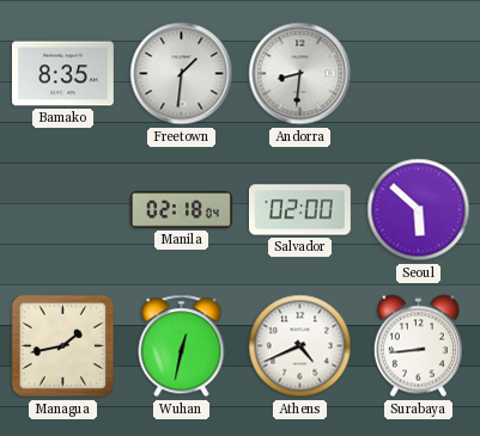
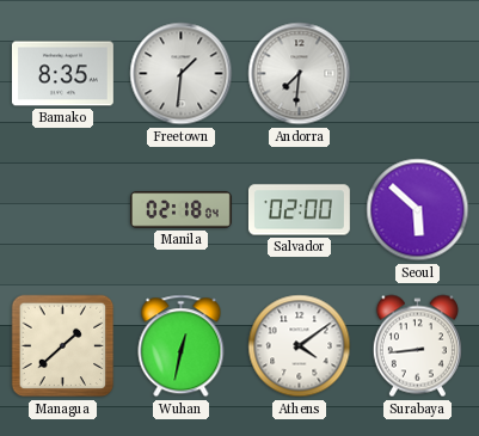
Andorra: 8:31 -> 7:31 (300, 74)
Managua: 1:43 -> 1:38 (63, 346)
Athens: 4:41 -> 4:09 (300, 346)
